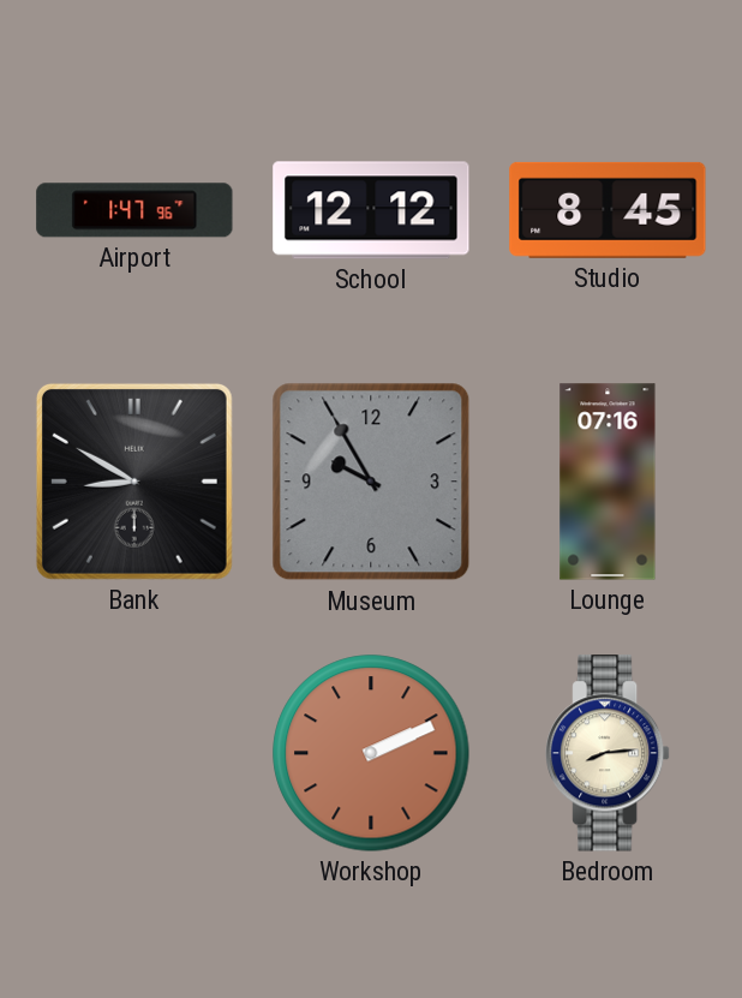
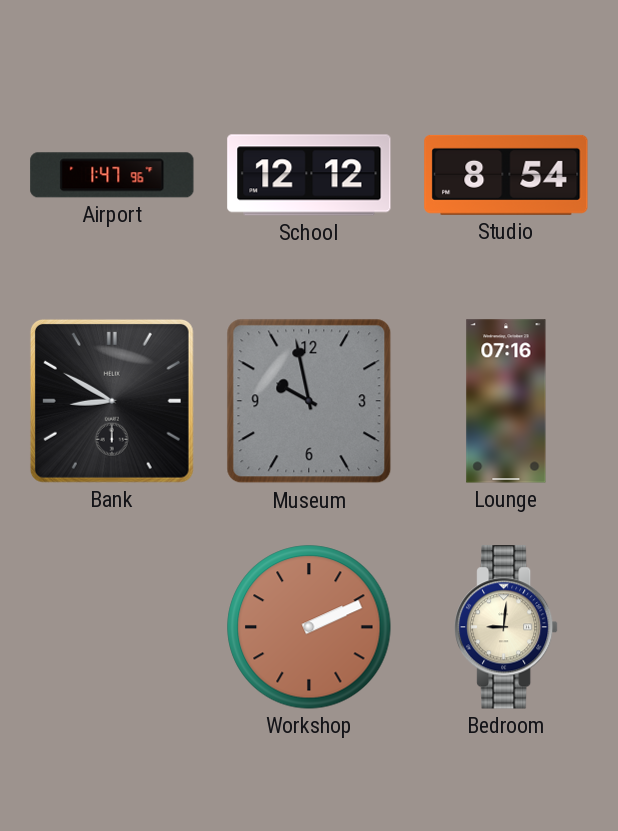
Studio: 8:45 -> 8:54 (506, 175)
Museum: 9:55 -> 9:58 (309, 401)
Bedroom: 8:14 -> 9:01 (507, 627)
